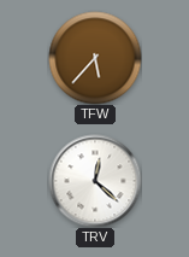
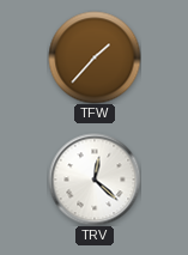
TFW: 5:37 -> 1:37 (95, 57)
